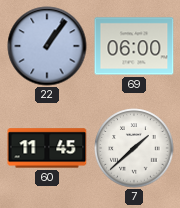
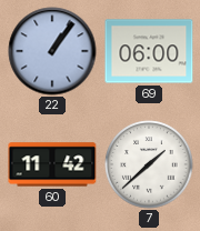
60: 11:45 -> 11:42 (52, 164)
